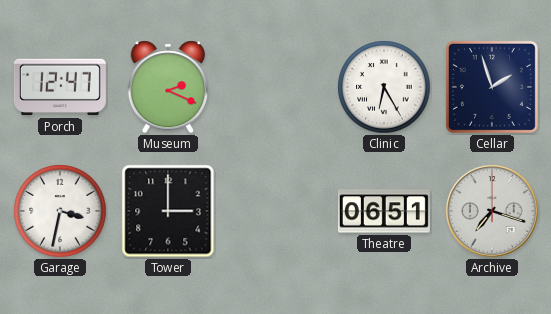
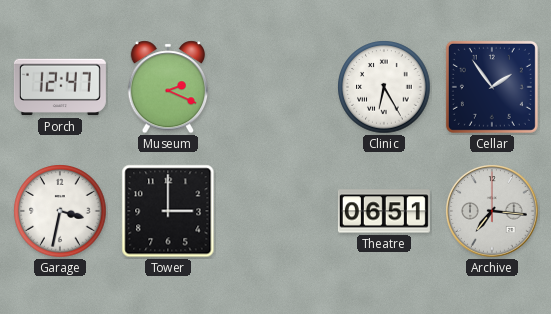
Cellar: 1:57 -> 1:54 (492, 87)
Archive: 7:18 -> 7:16 (493, 212)
